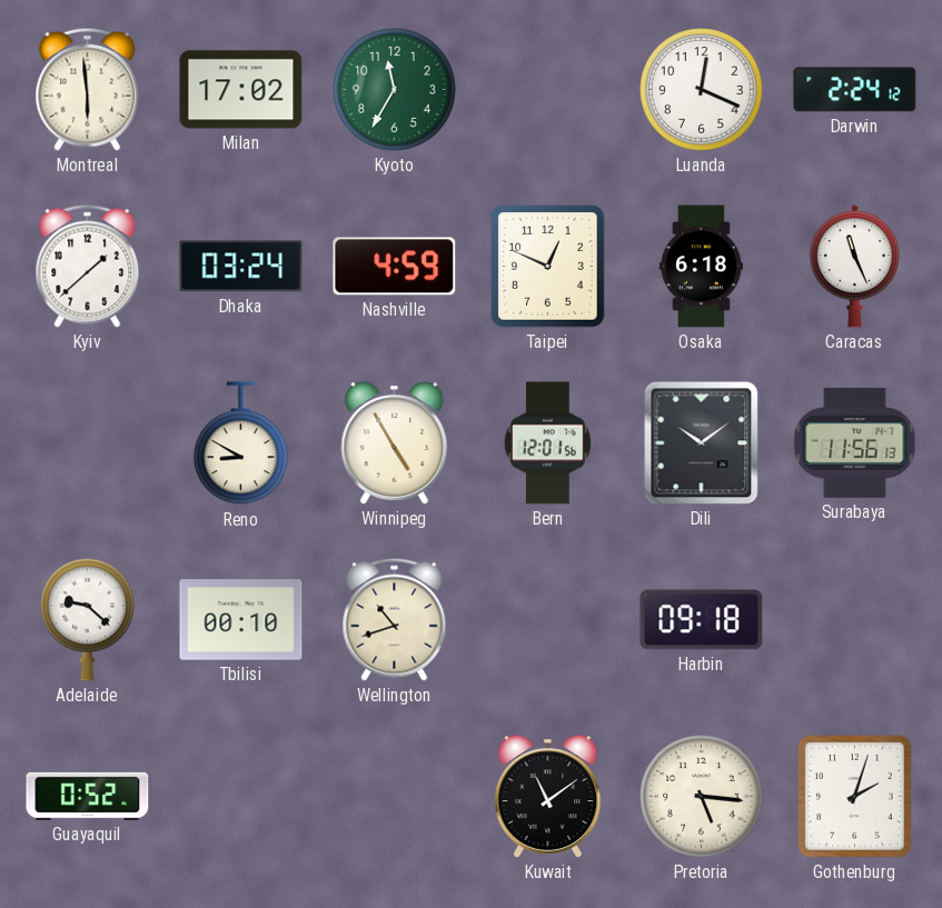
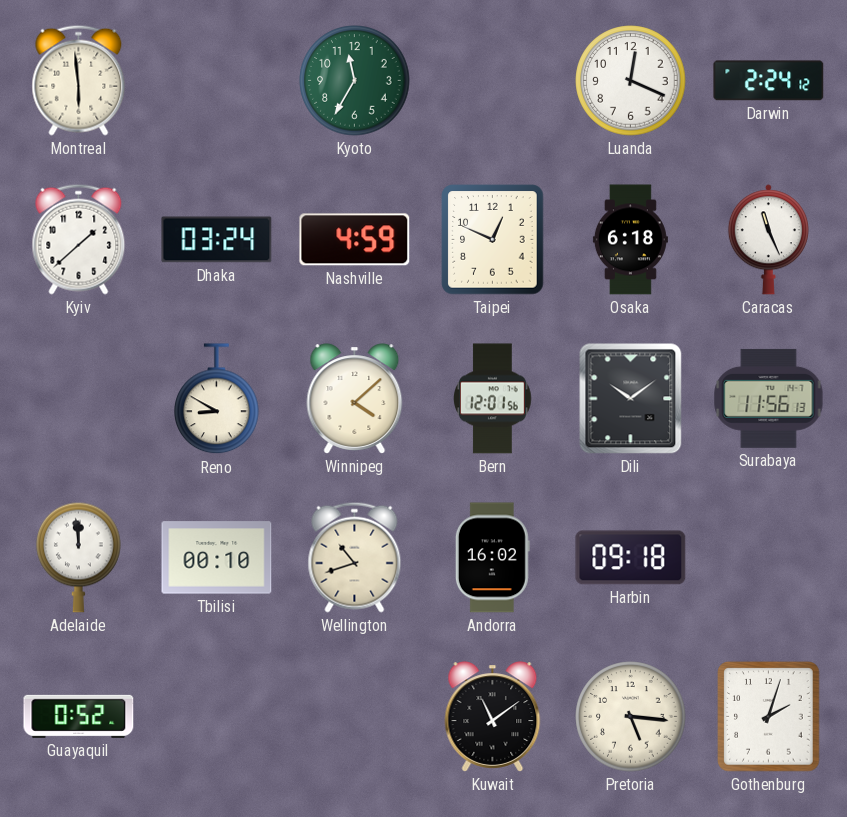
Milan: 17:02 -> none (241, 90)
Winnipeg: 4:55 -> 4:08 (355, 399)
Adelaide: 9:22 -> 11:59 (79, 557)
Andorra: none -> 16:02 (492, 558)
